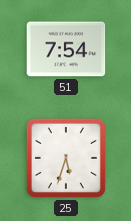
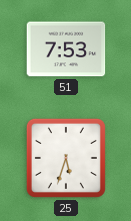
51: 7:54 -> 7:53 (66, 49)
